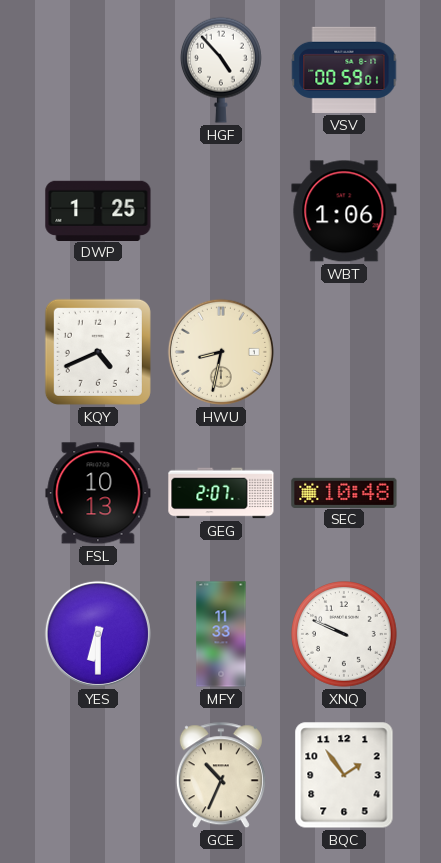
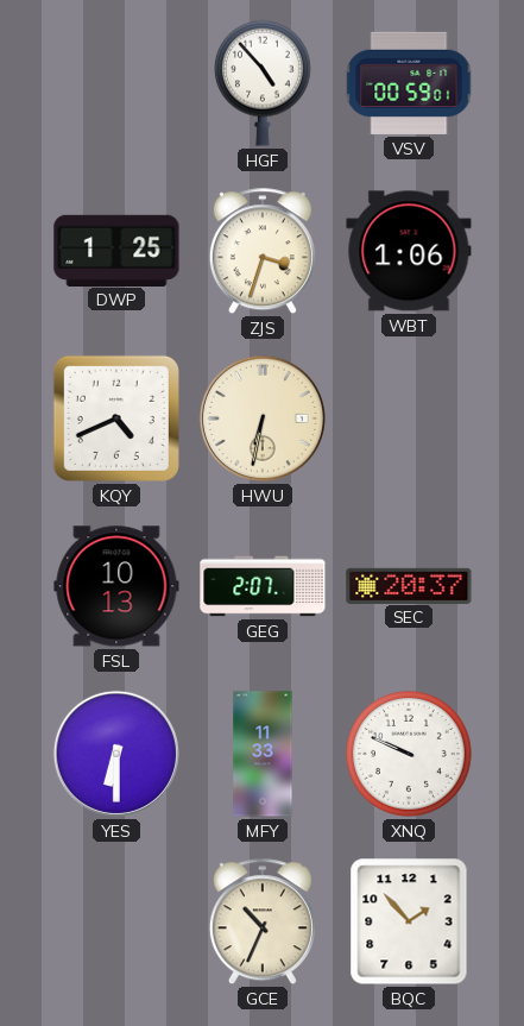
ZJS: none -> 3:33 (263, 252)
HWU: 8:32 -> 6:32 (263, 418)
SEC: 10:48 -> 20:37 (409, 585)
BQC: 1:54 -> 1:53 (409, 921)
